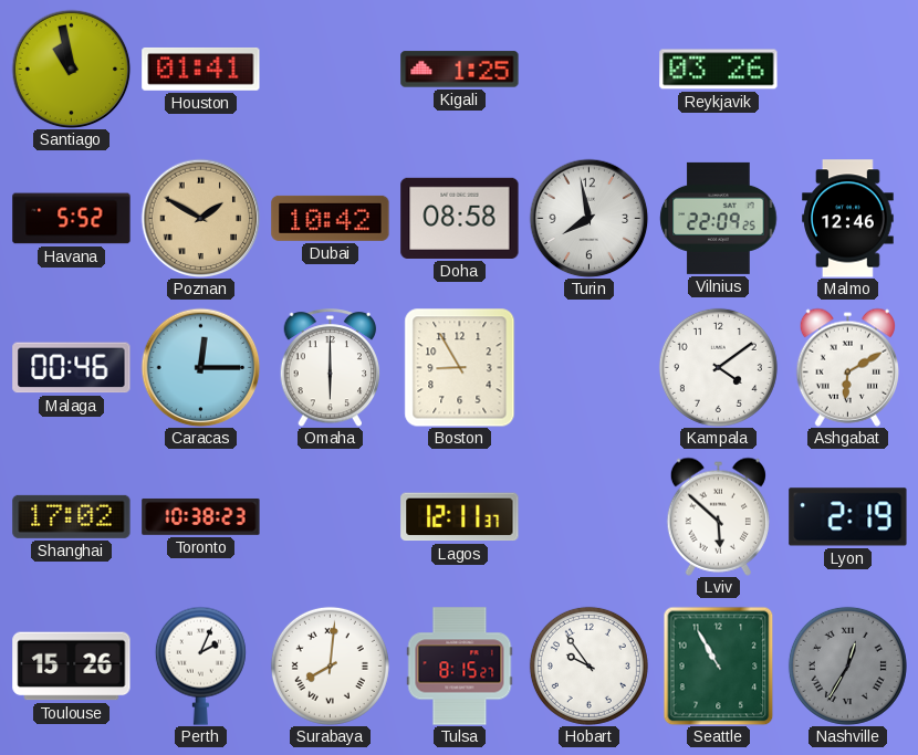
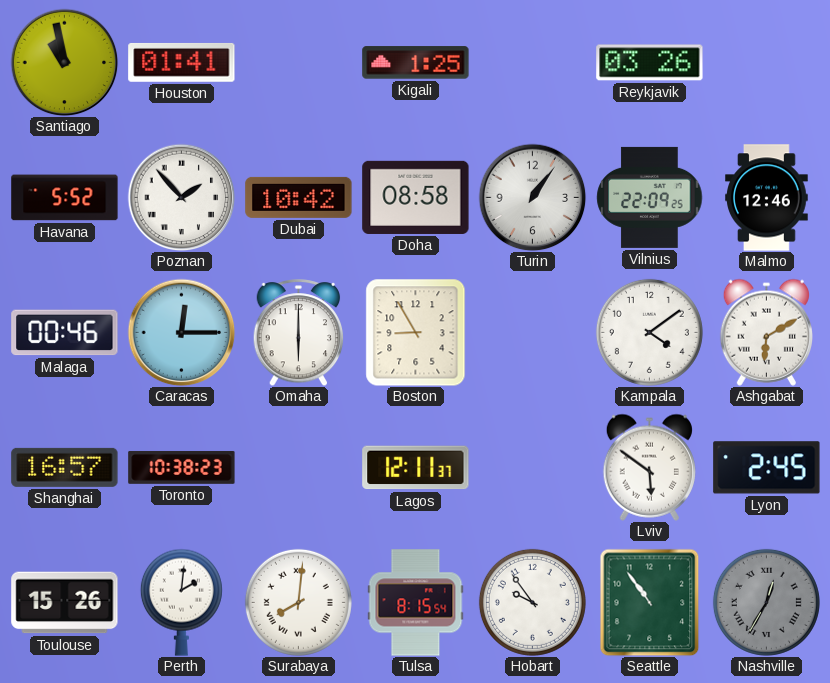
Poznan: 1:50 -> 1:53 (181, 197)
Poznan dial: champagne -> white (181, 197)
Turin: 7:58 -> 1:06 (532, 197)
Shanghai: 17:02 -> 16:57 (65, 467)
Lviv: 5:52 -> 5:51 (649, 467)
Lyon: 2:19 -> 2:45 (767, 468)
Perth: 2:04 -> 2:01 (181, 602)
Tulsa: 8:15:27 -> 8:15:54 (416, 603)
Seattle: 10:55 -> 10:54 (650, 602)
